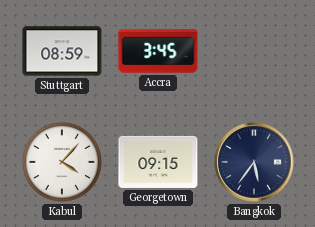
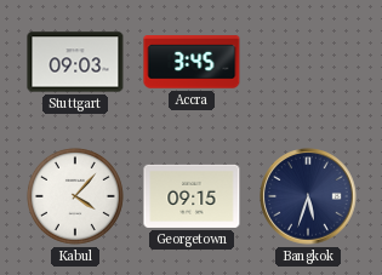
Stuttgart: 08:59 -> 09:03 (75, 62)
Bangkok: 5:36 -> 5:33 (308, 196)
